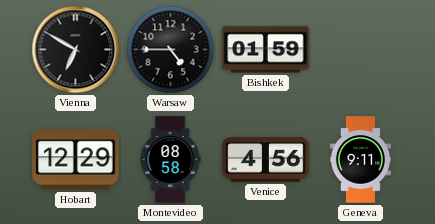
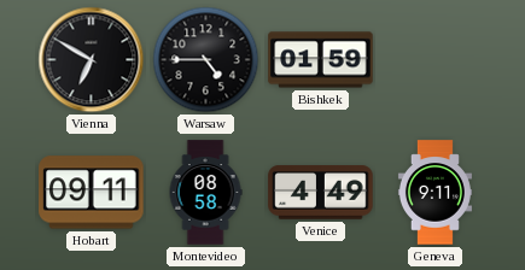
Hobart: 12:29 -> 09:11 (92, 193)
Venice: 4:56 -> 4:49 (321, 193)
